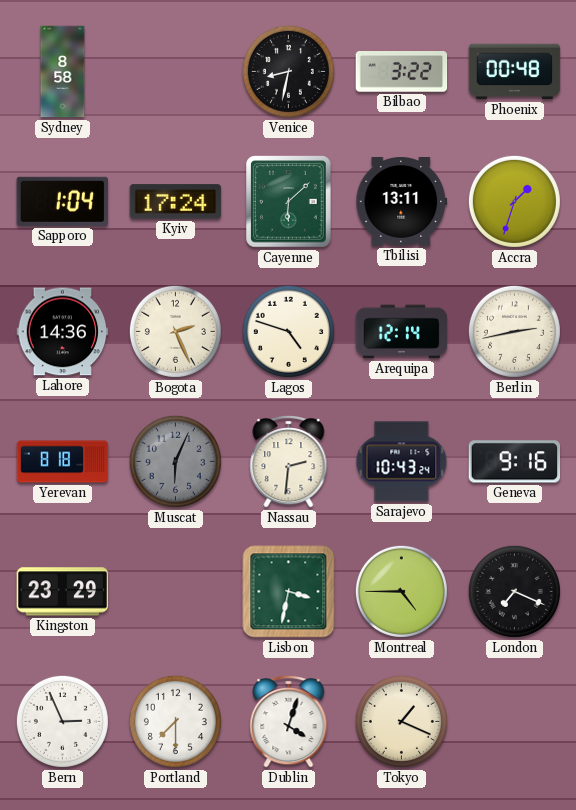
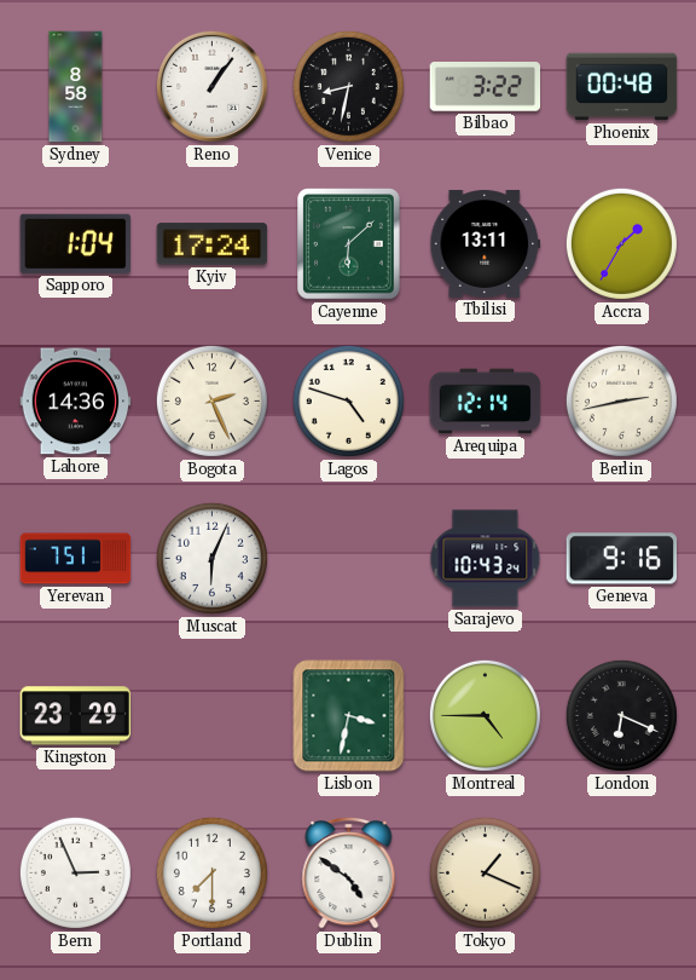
Reno: none -> 1:06 (211, 86)
Accra: 1:33 -> 1:35 (621, 243)
Yerevan: 8:18 -> 7:51 (76, 559)
Muscat dial: grey -> white (211, 558)
Nassau: 2:31 -> none (289, 461)
London: 7:19 -> 6:19 (621, 715)
Dublin: 4:03 -> 4:51 (349, 872)
